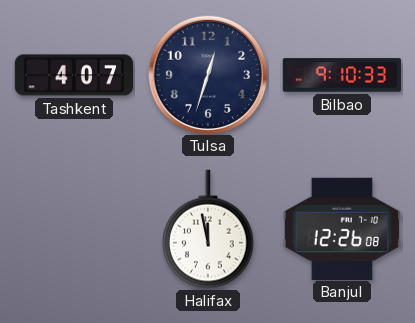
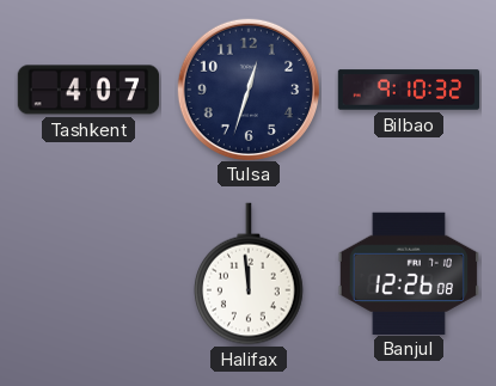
Bilbao: 9:10:33 -> 9:10:32 (409, 90)
Halifax: 11:58 -> 11:59 (249, 274)
